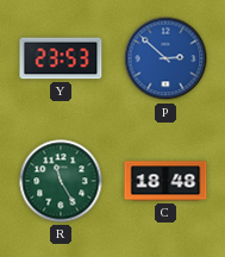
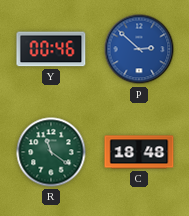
Y: 23:53 -> 00:46 (51, 49)
R: 11:25 -> 11:21 (51, 152)
